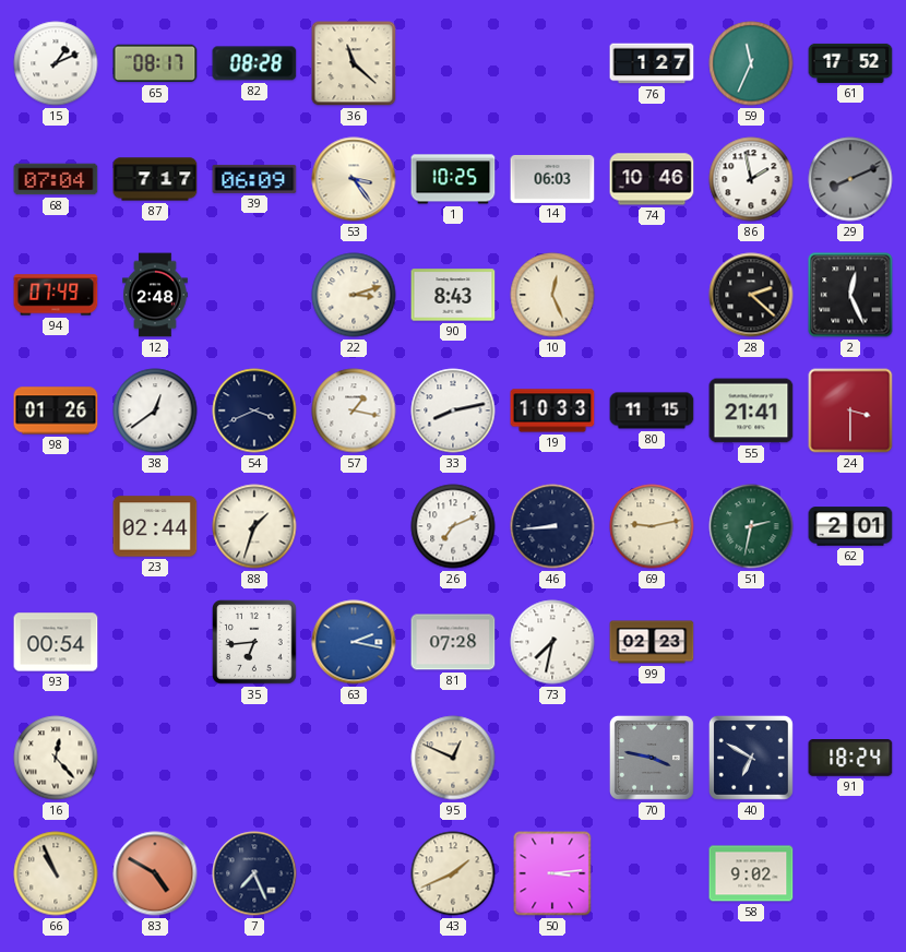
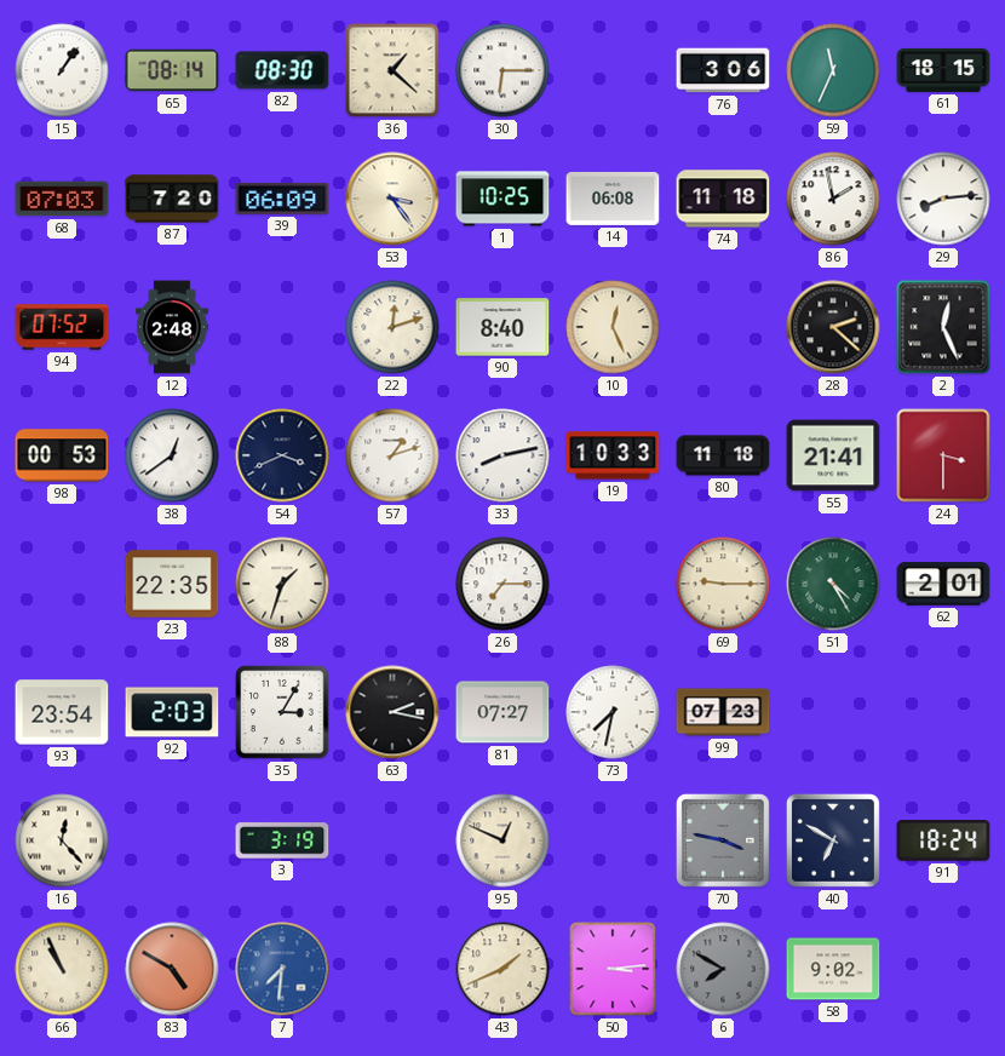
15: 1:11 -> 1:06 (62, 70)
65: 08:17 -> 08:14 (172, 70)
82: 08:28 -> 08:30 (282, 70)
36: 11:22 -> 1:22 (392, 70)
30: none -> 6:15 (502, 70)
76: 1:27 -> 3:06 (723, 70)
61: 17:52 -> 18:15 (943, 70)
68: 07:04 -> 07:03 (62, 199)
87: 7:17 -> 7:20 (172, 199)
14: 06:03 -> 06:08 (613, 199)
74: 10:46 -> 11:18 (723, 199)
29: 8:11 -> 8:14 (943, 199)
29 dial: grey -> white (943, 199)
94: 07:49 -> 07:52 (62, 327)
22: 3:12 -> 12:12 (392, 327)
90: 8:43 -> 8:40 (502, 327)
98: 01:26 -> 00:53 (62, 455)
57: 1:17 -> 1:12 (392, 455)
80: 11:15 -> 11:18 (723, 455)
23: 02:44 -> 22:35 (172, 584)
26: 7:11 -> 7:15 (502, 584)
46: 8:44 -> none (552, 526)
69: 9:13 -> 9:15 (723, 584)
51: 2:32 -> 4:25 (833, 584)
93: 00:54 -> 23:54 (62, 712)
92: none -> 2:03 (172, 712)
35: 6:44 -> 3:05 (282, 712)
63 dial: blue -> black (392, 712)
81: 07:28 -> 07:27 (502, 712)
99: 02:23 -> 07:23 (723, 712)
3: none -> 3:19 (282, 840)
7: 7:26 -> 7:31 (282, 969)
7 dial: navy -> blue (282, 969)
6: none -> 7:50 (723, 969)
